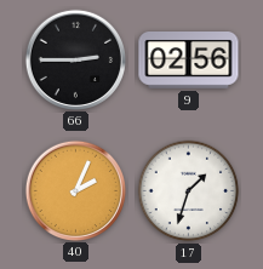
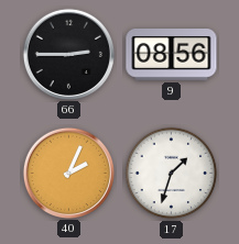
9: 02:56 -> 08:56 (172, 55)
